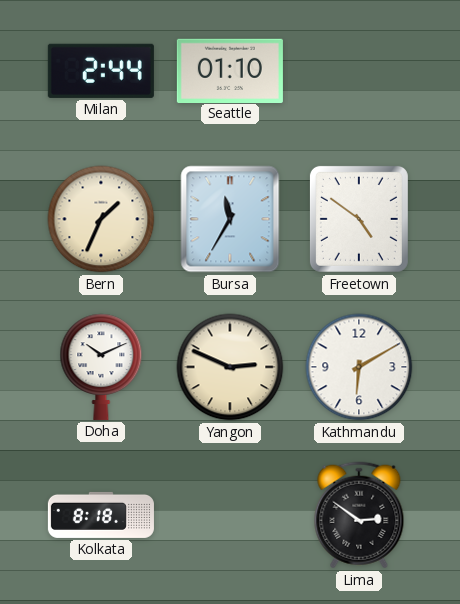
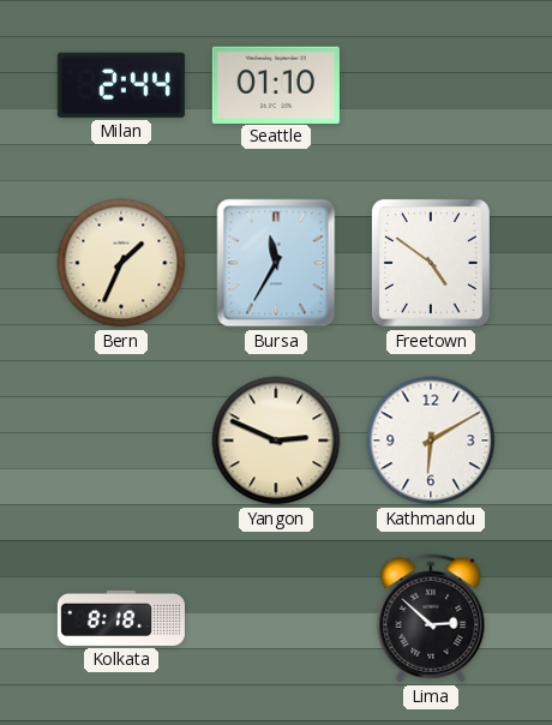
Doha: 10:11 -> none (101, 367)
Lima: 2:51 -> 2:52 (431, 618)
